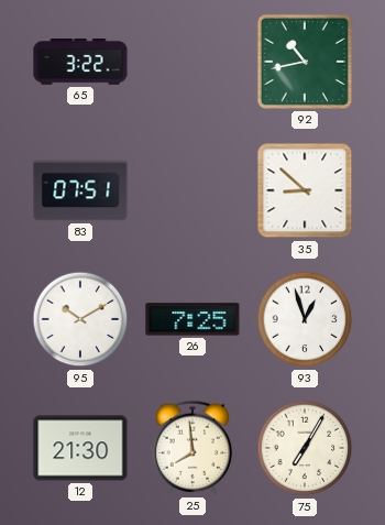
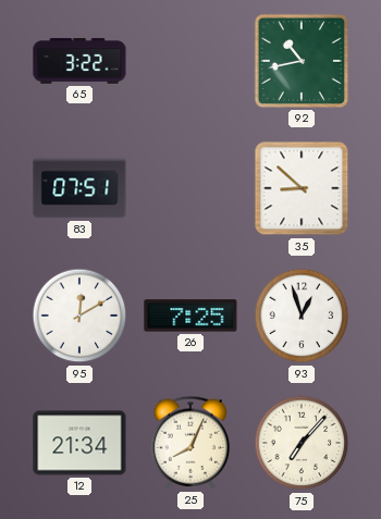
95: 10:10 -> 12:10 (79, 316)
12: 21:30 -> 21:34 (79, 443)
25: 7:59 -> 8:04 (190, 443)
75: 7:05 -> 7:07 (302, 443)
